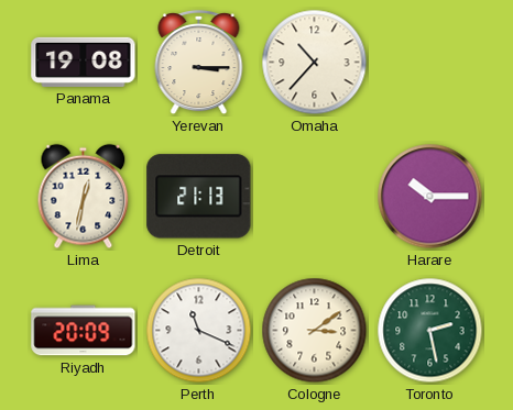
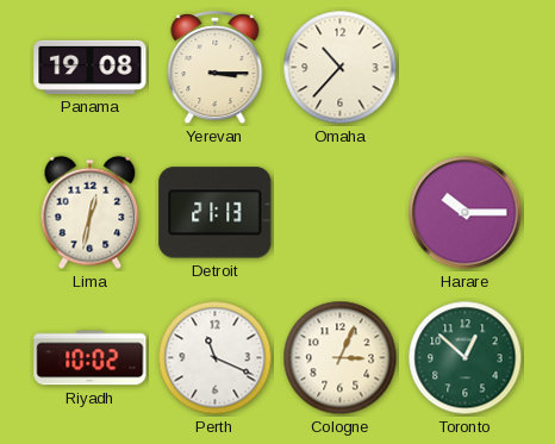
Riyadh: 20:09 -> 10:02 (91, 358)
Cologne: 3:09 -> 3:04 (341, 358)
Toronto: 2:28 -> 12:52 (466, 358)
